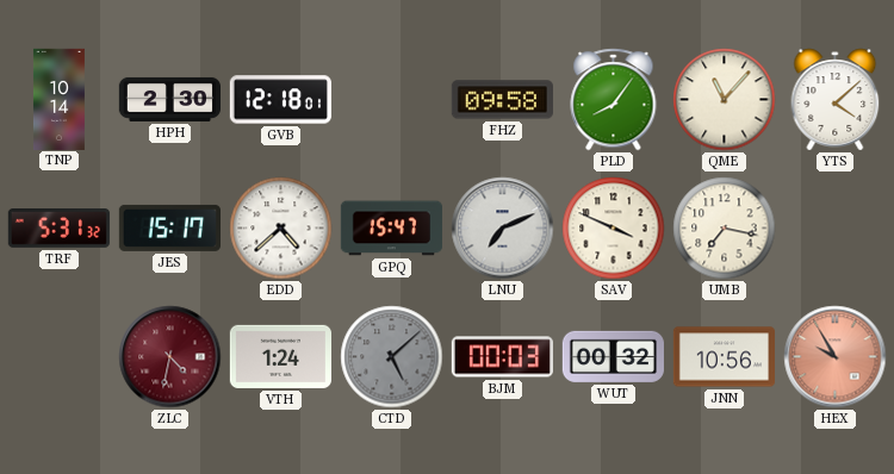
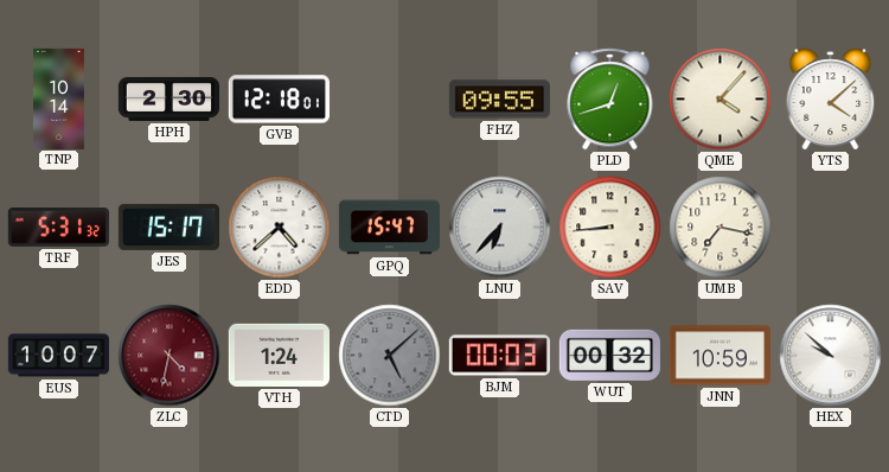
FHZ: 09:58 -> 09:55 (499, 100)
PLD: 8:06 -> 12:42 (610, 100)
QME: 11:07 -> 4:07 (721, 100)
LNU: 7:11 -> 6:37 (500, 228)
SAV: 3:49 -> 8:44 (610, 228)
EUS: none -> 10:07 (58, 356)
JNN: 10:56 -> 10:59 (719, 356)
HEX: 9:55 -> 9:52 (831, 356)
HEX dial: salmon -> white (831, 356)
